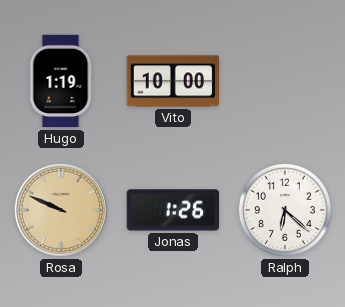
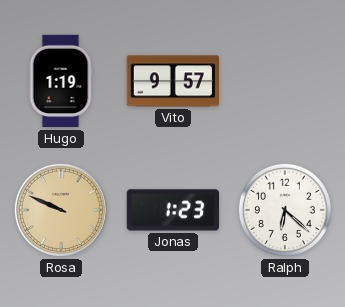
Vito: 10:00 -> 9:57 (172, 81)
Jonas: 1:26 -> 1:23 (173, 210)
